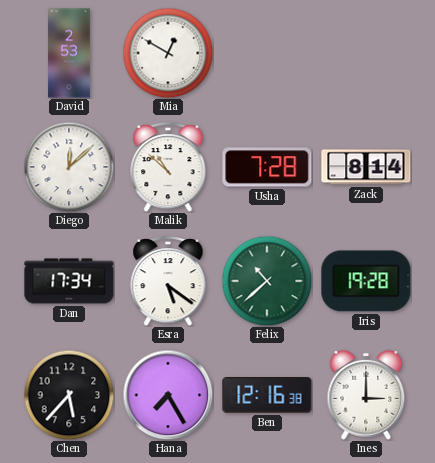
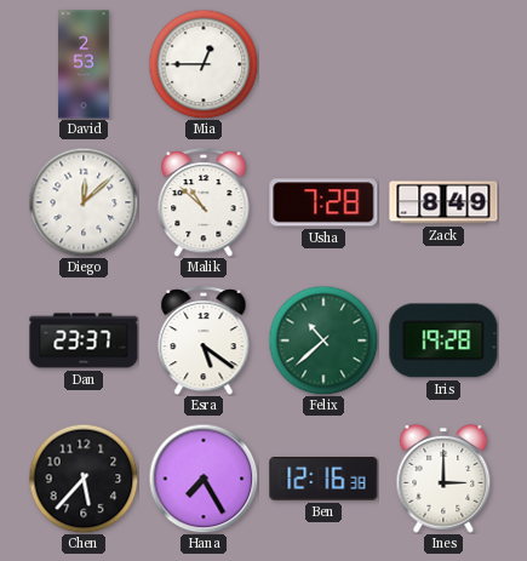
Mia: 12:50 -> 12:45 (204, 64)
Zack: 8:14 -> 8:49 (443, 202)
Dan: 17:34 -> 23:37 (84, 340)
